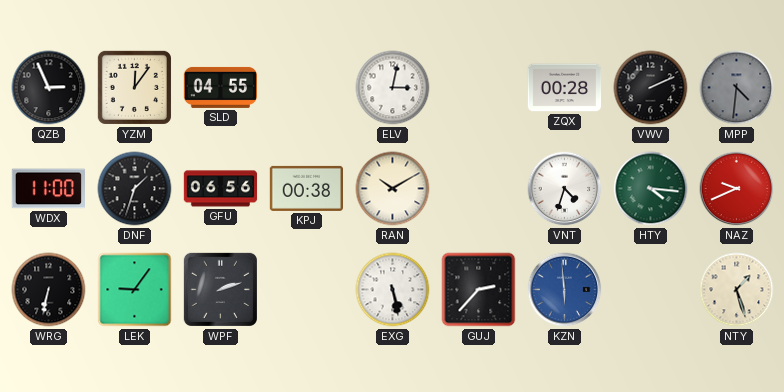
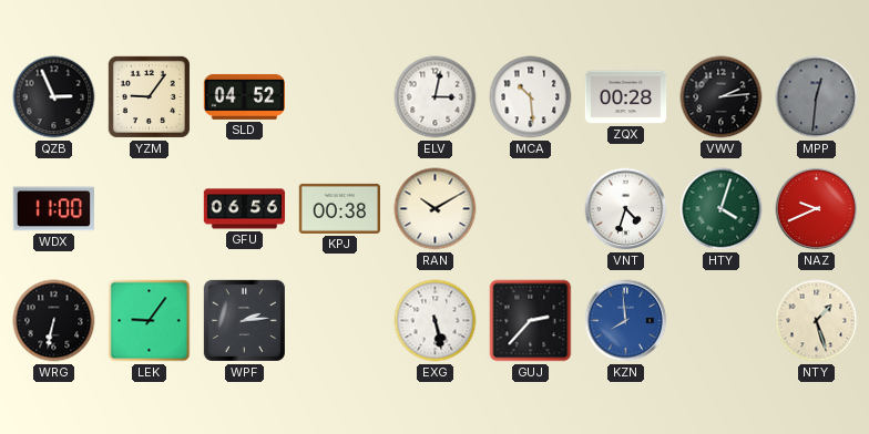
YZM: 12:06 -> 9:06 (149, 96)
SLD: 04:55 -> 04:52 (245, 96)
MCA: none -> 10:29 (531, 97)
VWV: 2:11 -> 2:14 (722, 97)
MPP: 4:31 -> 12:31 (817, 97)
DNF: 1:33 -> none (135, 189)
HTY: 4:16 -> 4:03 (722, 209)
WPF: 2:12 -> 2:14 (244, 320)
KZN: 5:59 -> 7:59 (626, 321)
